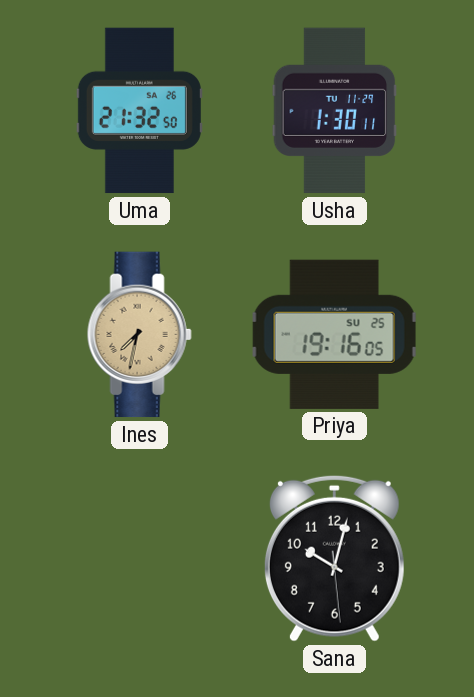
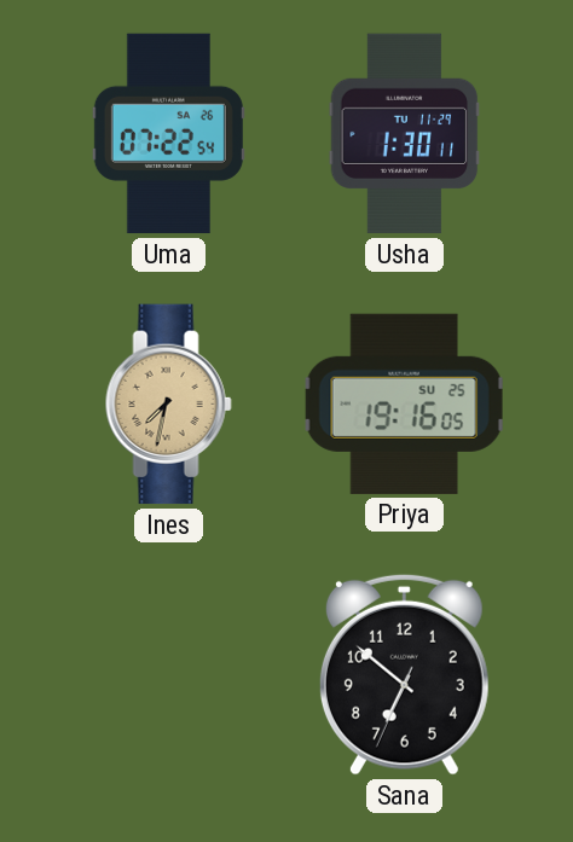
Uma: 21:32 -> 07:22 (168, 134)
Sana: 10:02 -> 6:51 (404, 674)
